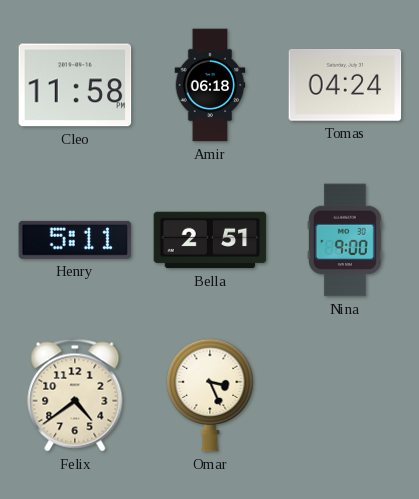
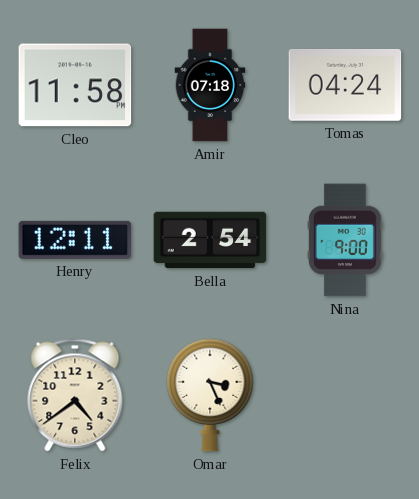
Amir: 06:18 -> 07:18 (210, 85)
Henry: 5:11 -> 12:11 (75, 240)
Bella: 2:51 -> 2:54 (210, 240)
